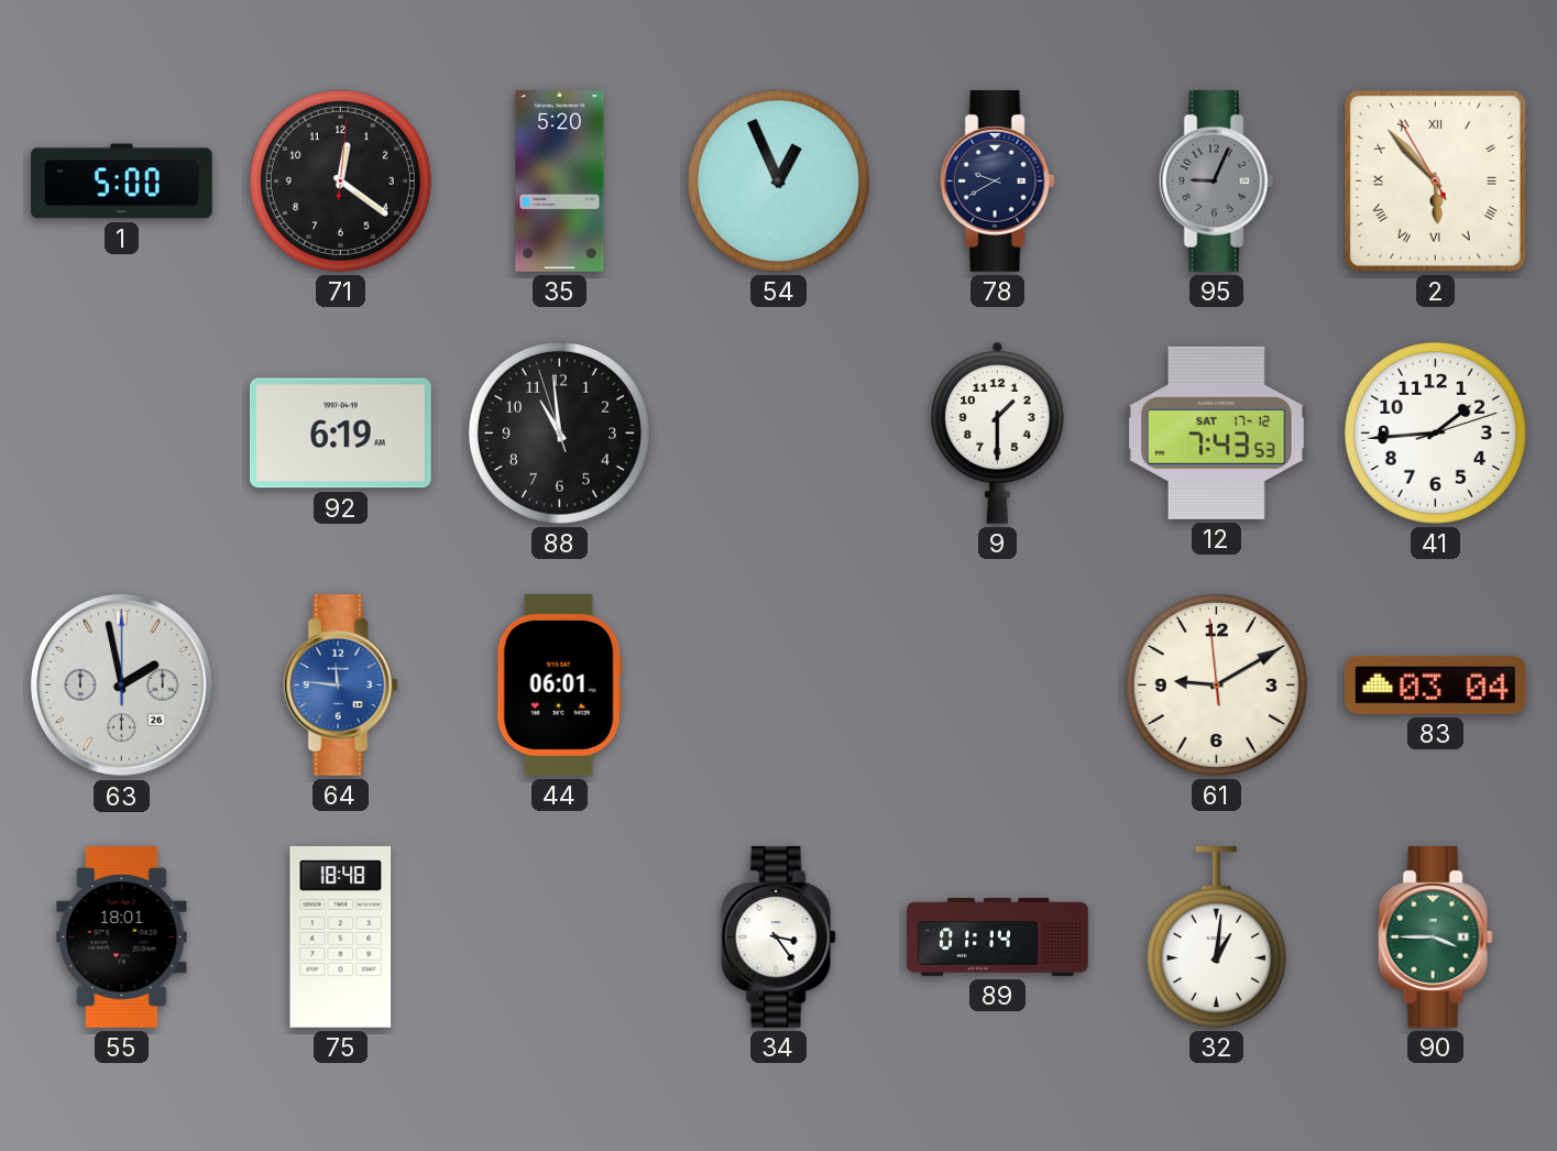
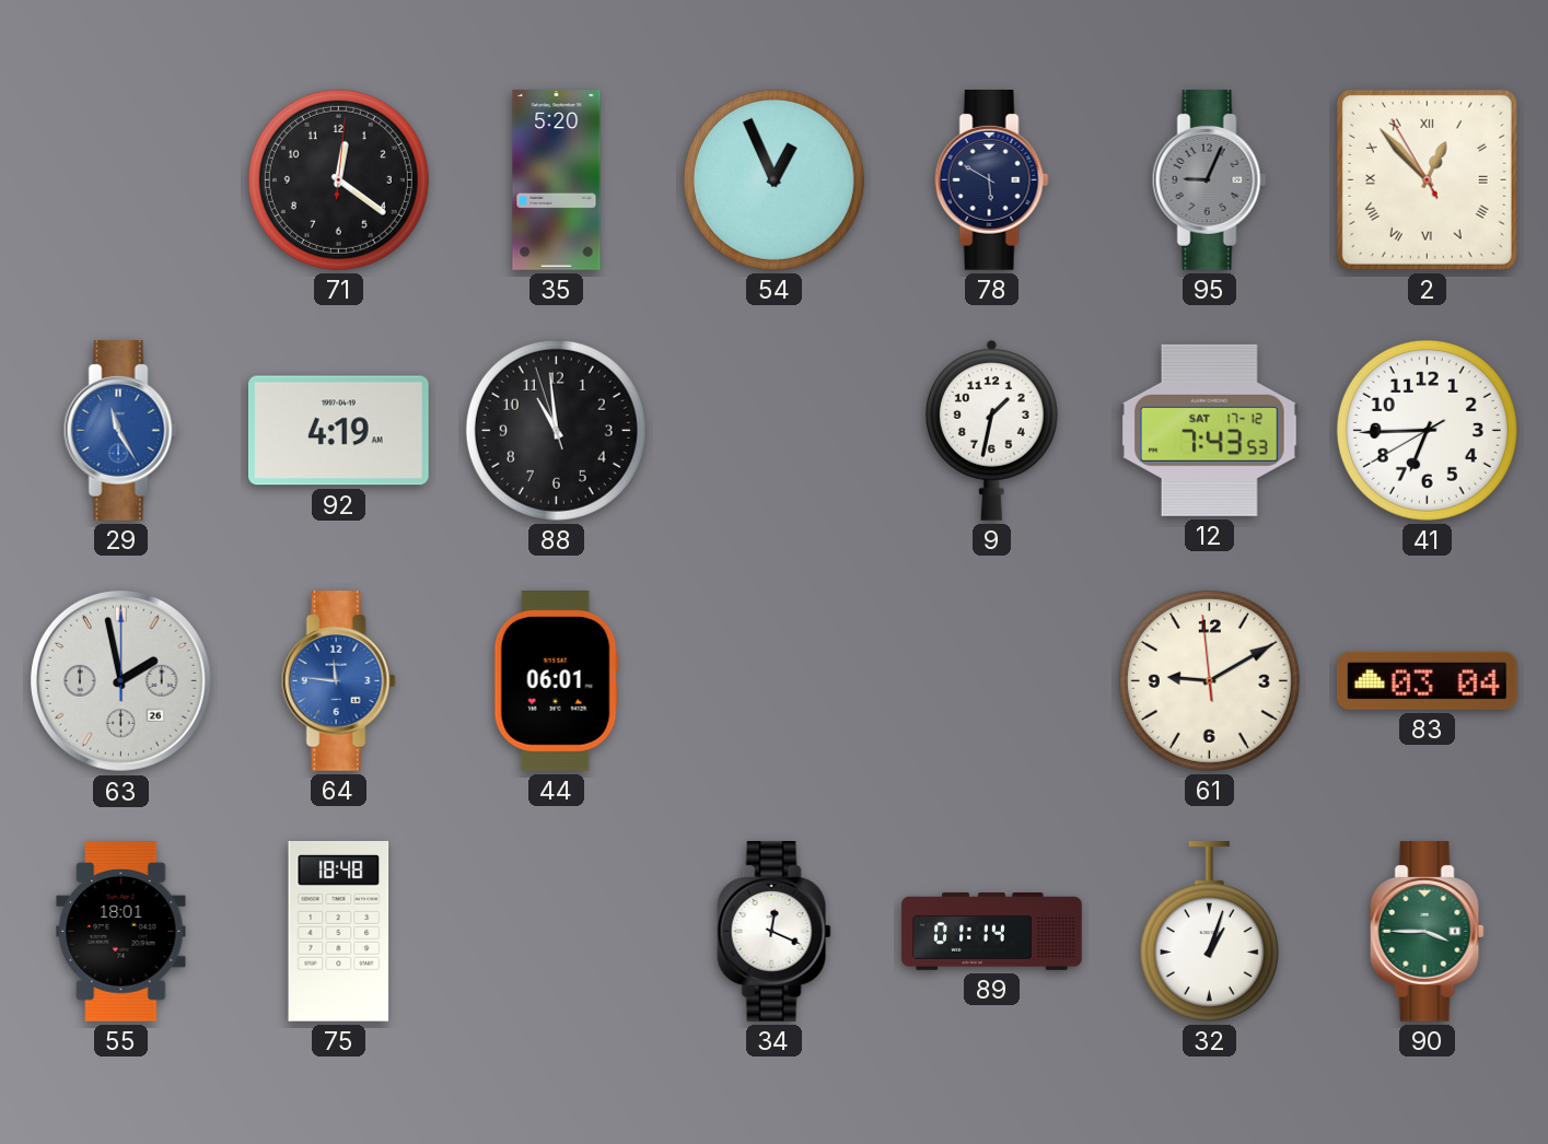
1: 5:00 -> none (122, 182)
78: 9:40 -> 5:50 (991, 180)
2: 5:52 -> 12:52 (1427, 179)
29: none -> 11:25 (120, 431)
92: 6:19 -> 4:19 (338, 431)
9: 1:30 -> 1:32 (991, 430)
41: 1:44 -> 6:44 (1427, 430)
34: 3:24 -> 12:19 (773, 932)
32: 1:01 -> 1:03 (1209, 932)
